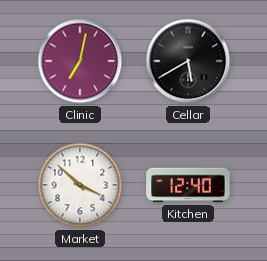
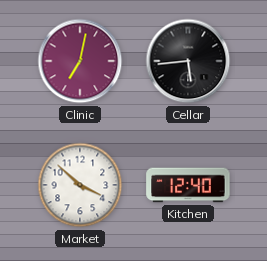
Cellar: 5:40 -> 5:44 (188, 61)
